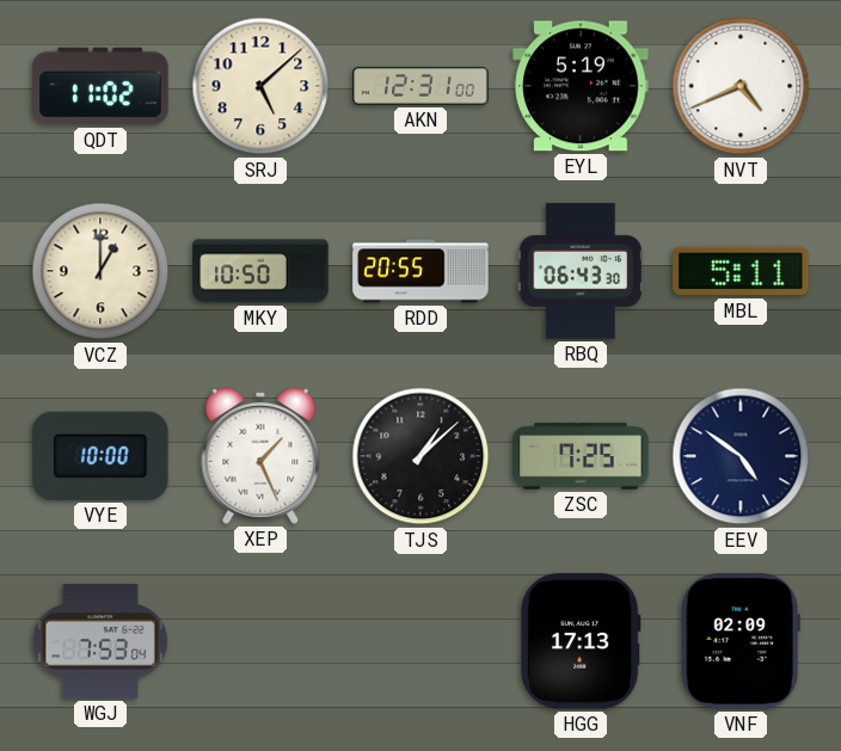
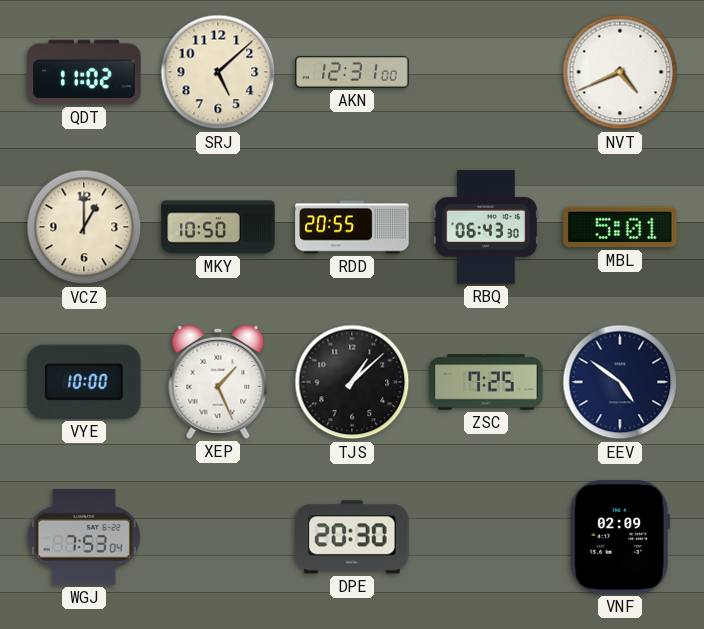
EYL: 5:19 -> none (581, 86)
MBL: 5:11 -> 5:01 (620, 227)
DPE: none -> 20:30 (352, 537)
HGG: 17:13 -> none (581, 641)
